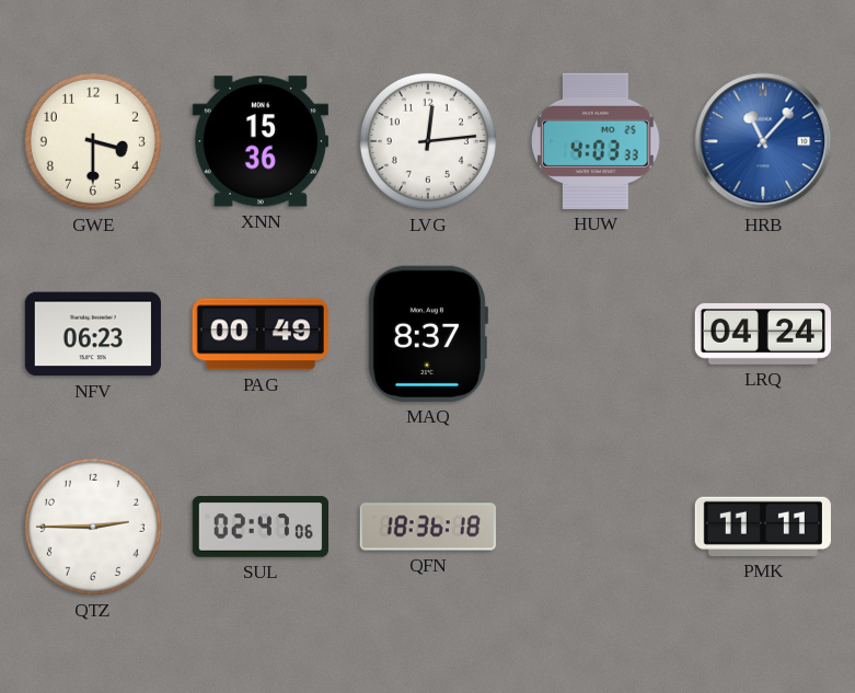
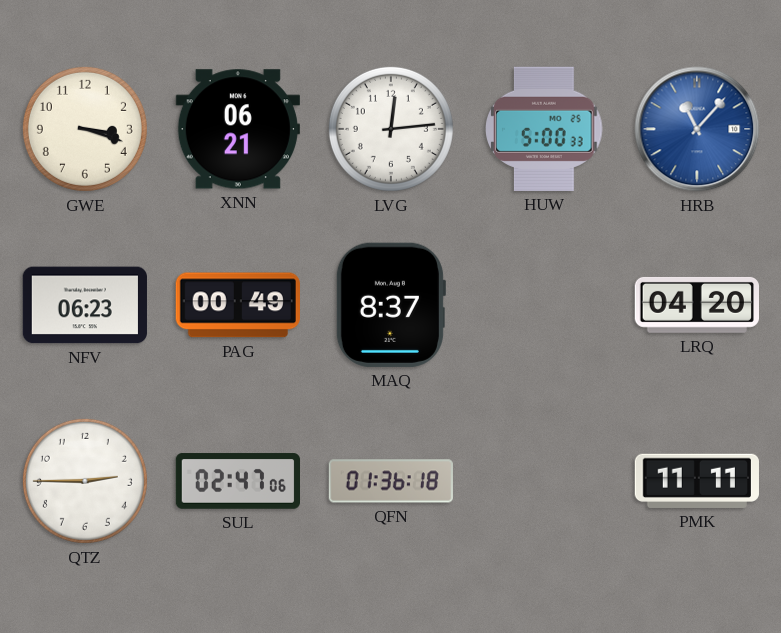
GWE: 3:30 -> 3:18 (85, 129)
XNN: 15:36 -> 06:21 (238, 129)
HUW: 4:03 -> 5:00 (544, 129)
LRQ: 04:24 -> 04:20 (696, 305)
QFN: 18:36 -> 01:36 (391, 481)
